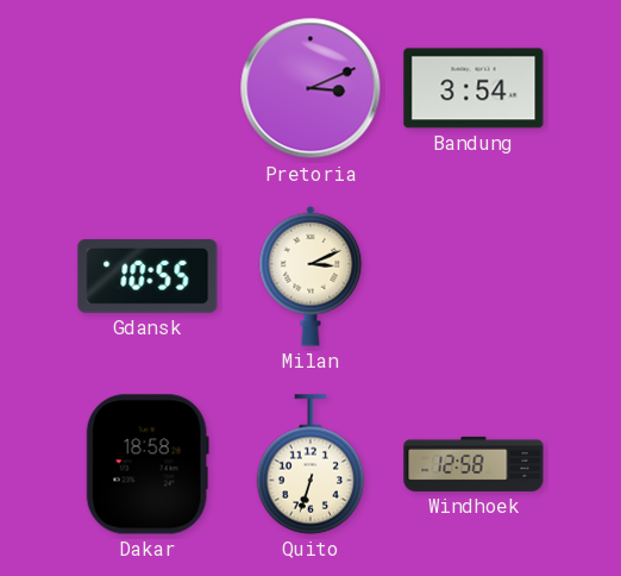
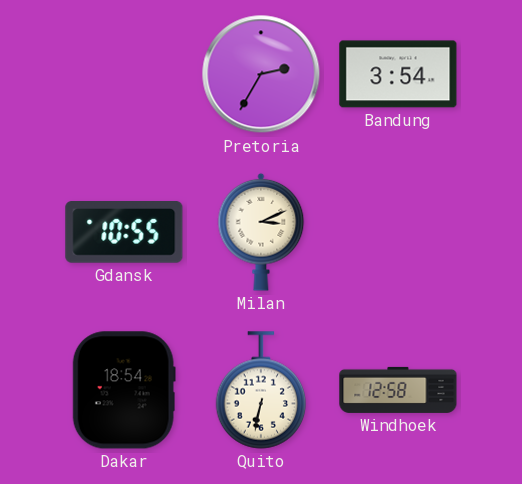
Pretoria: 3:11 -> 2:35 (261, 74)
Dakar: 18:58 -> 18:54 (124, 390)
Quito: 6:33 -> 6:32 (261, 390)
